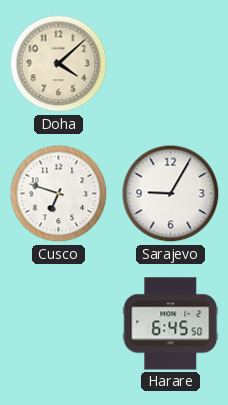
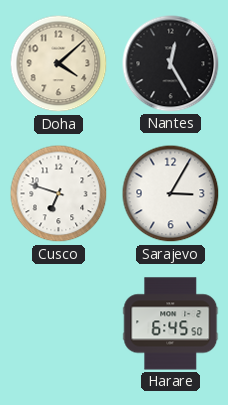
Nantes: none -> 12:25 (171, 64)
Sarajevo: 9:05 -> 3:05 (171, 194)
